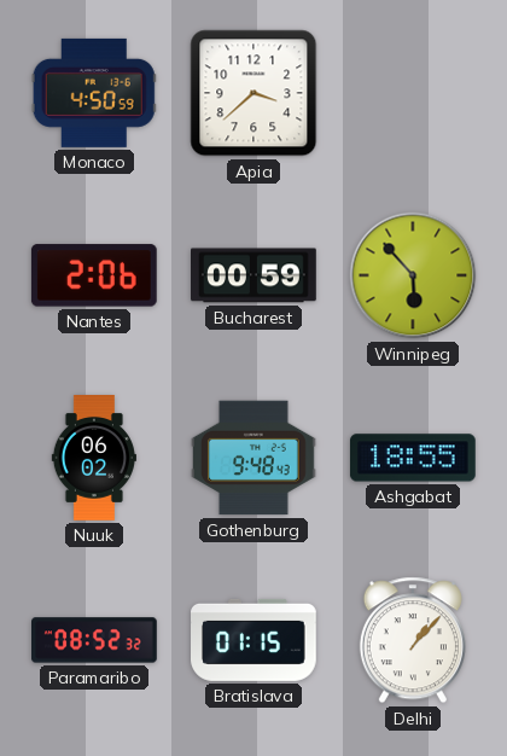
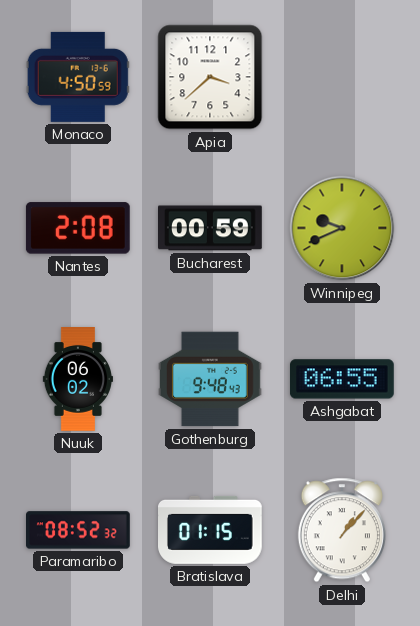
Nantes: 2:06 -> 2:08 (78, 228)
Winnipeg: 5:53 -> 9:41 (342, 228)
Ashgabat: 18:55 -> 06:55 (342, 379)
